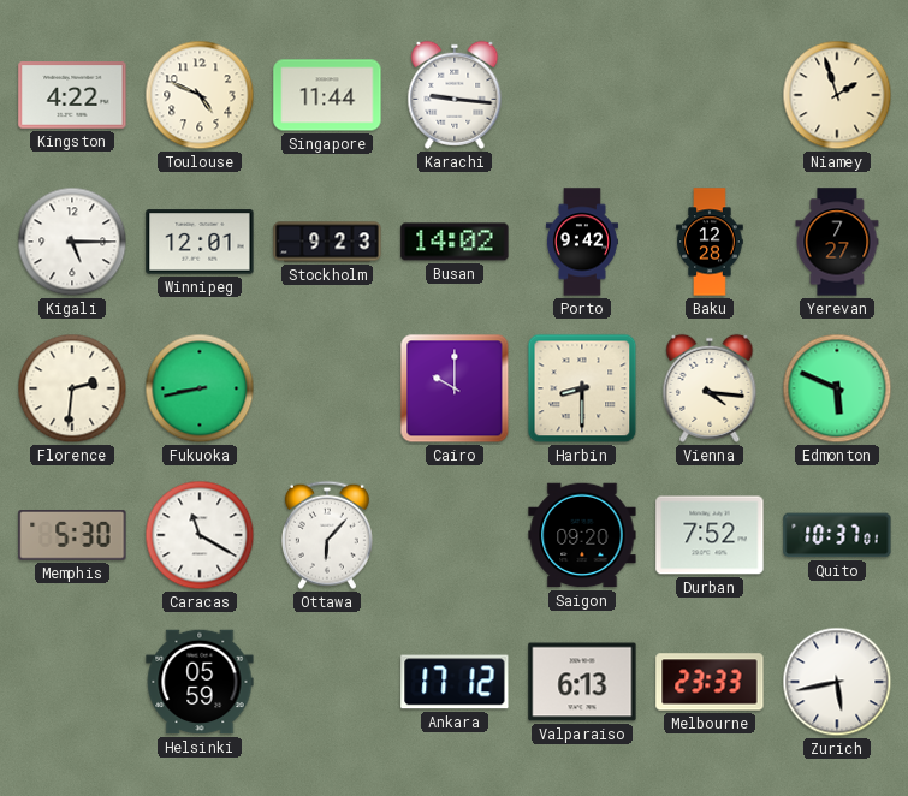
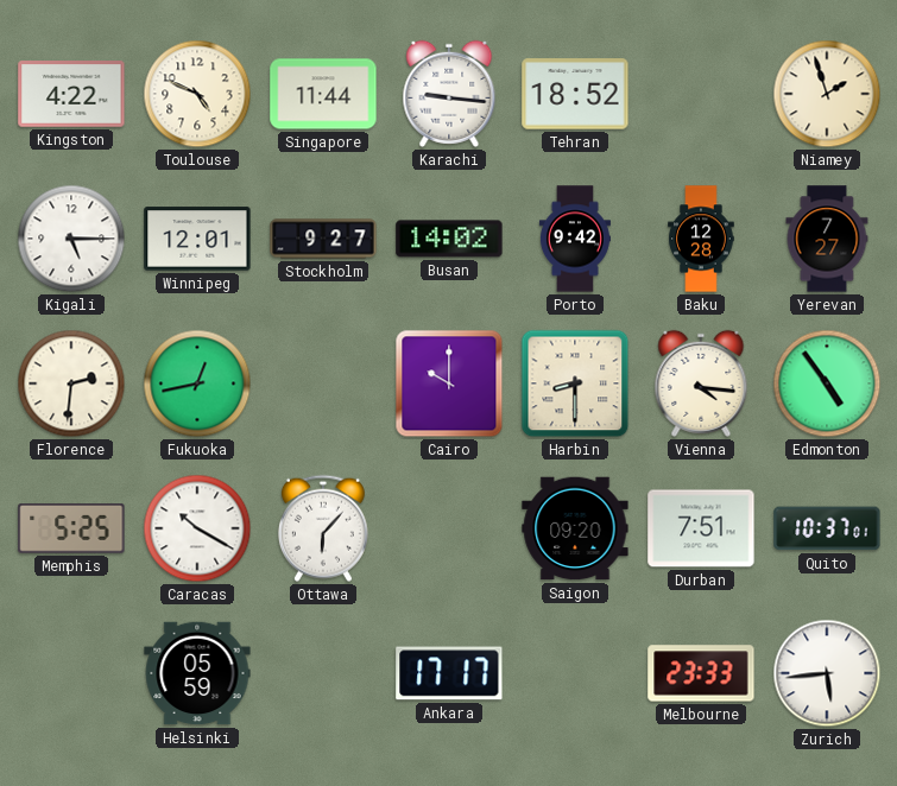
Tehran: none -> 18:52 (575, 94)
Stockholm: 9:23 -> 9:27 (323, 239)
Fukuoka: 8:43 -> 12:43 (197, 384)
Edmonton: 5:49 -> 4:54 (827, 384)
Memphis: 5:30 -> 5:25 (71, 530)
Caracas: 11:20 -> 10:20 (197, 528)
Durban: 7:52 -> 7:51 (701, 528)
Ankara: 17:12 -> 17:17 (449, 673)
Valparaiso: 6:13 -> none (582, 682)
Zurich: 5:43 -> 5:44 (827, 673)
